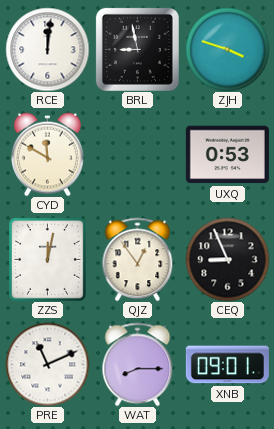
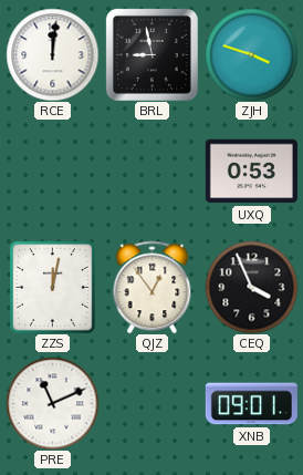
CYD: 11:50 -> none (47, 154)
CEQ: 8:56 -> 3:56 (251, 287)
WAT: 8:15 -> none (138, 364)
